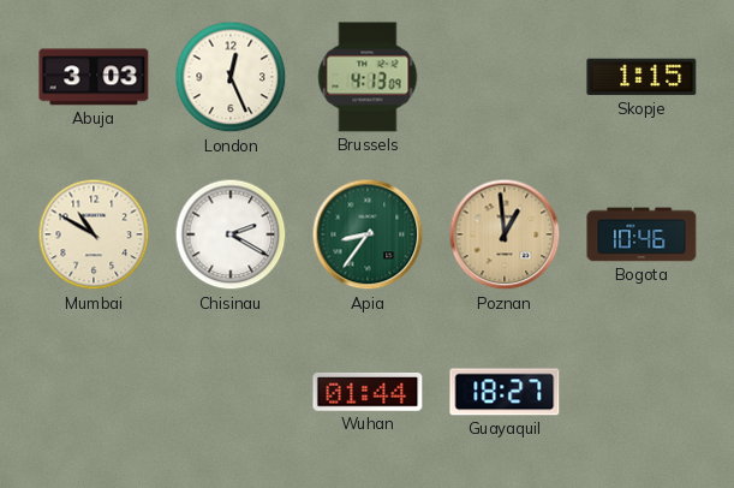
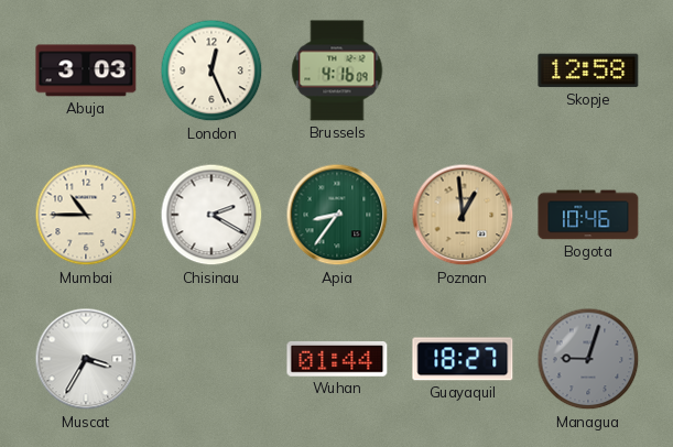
Brussels: 4:13 -> 4:16 (337, 70)
Skopje: 1:15 -> 12:58 (588, 70)
Mumbai: 10:50 -> 10:45 (86, 215)
Muscat: none -> 3:35 (86, 359)
Managua: none -> 9:03 (588, 359)
